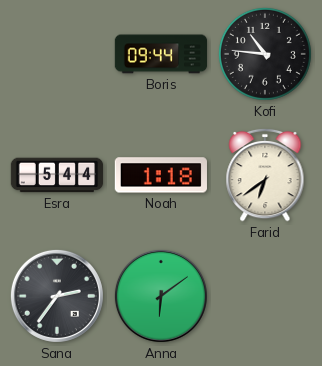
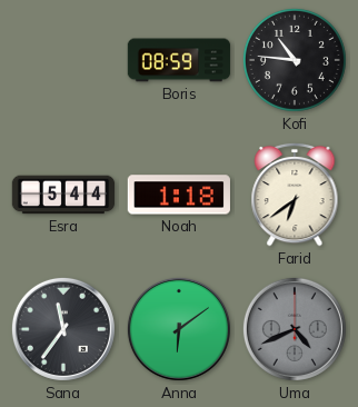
Boris: 09:44 -> 08:59 (179, 60)
Sana: 2:36 -> 11:36 (63, 329)
Uma: none -> 4:41 (295, 329)
